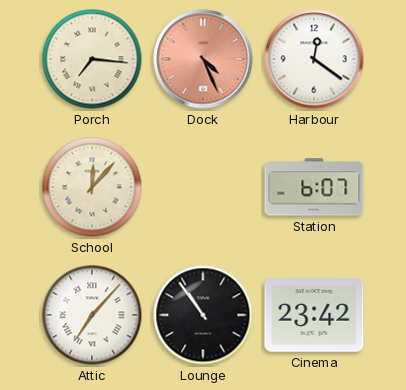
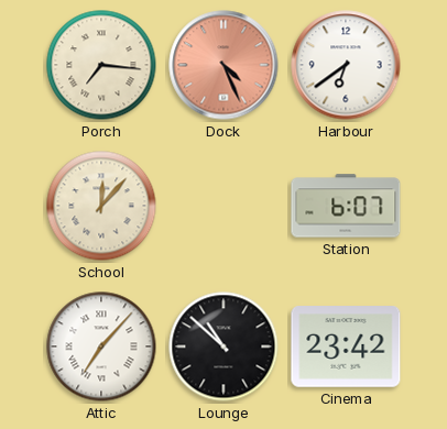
Harbour: 12:21 -> 6:39 (346, 65)
Lounge: 10:54 -> 10:52 (223, 346)
